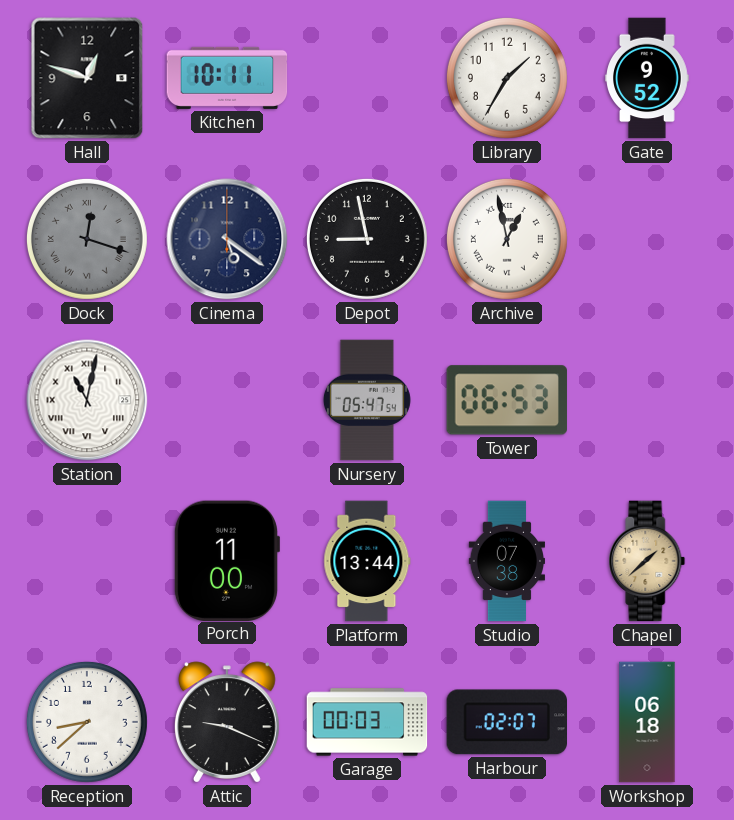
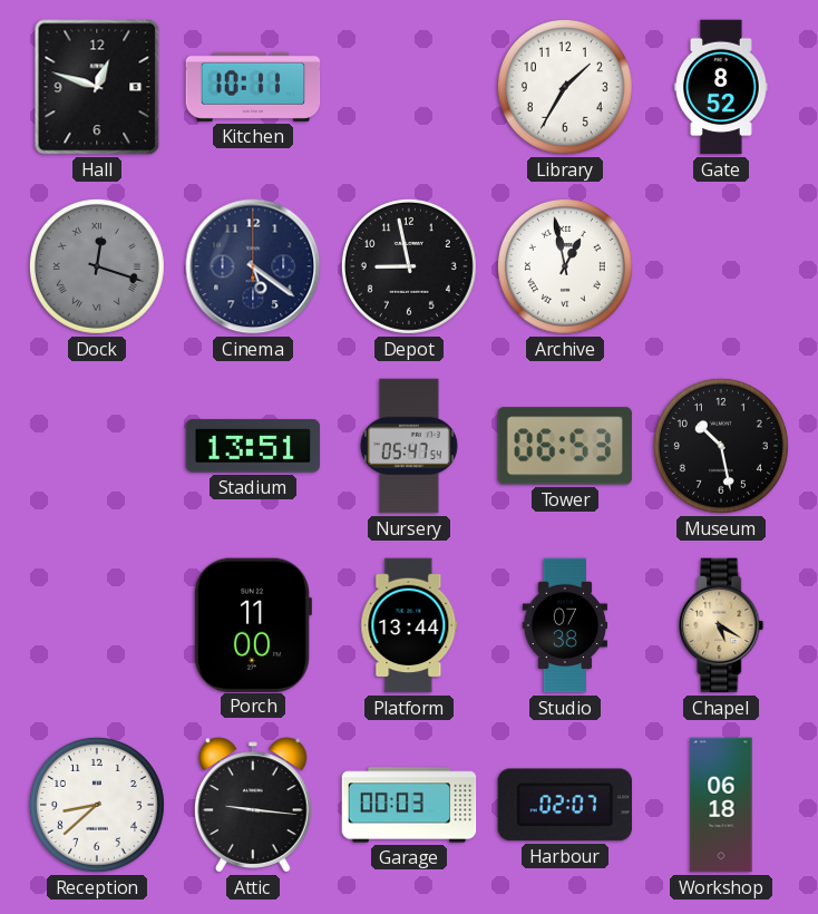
Gate: 9:52 -> 8:52 (721, 87)
Station: 11:02 -> none (87, 400)
Stadium: none -> 13:51 (253, 446)
Museum: none -> 10:28 (721, 446)
Chapel: 1:38 -> 5:20 (721, 625)
Attic: 9:19 -> 9:16 (253, 805)
